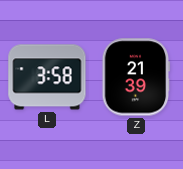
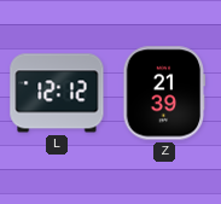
L: 3:58 -> 12:12 (57, 93)
